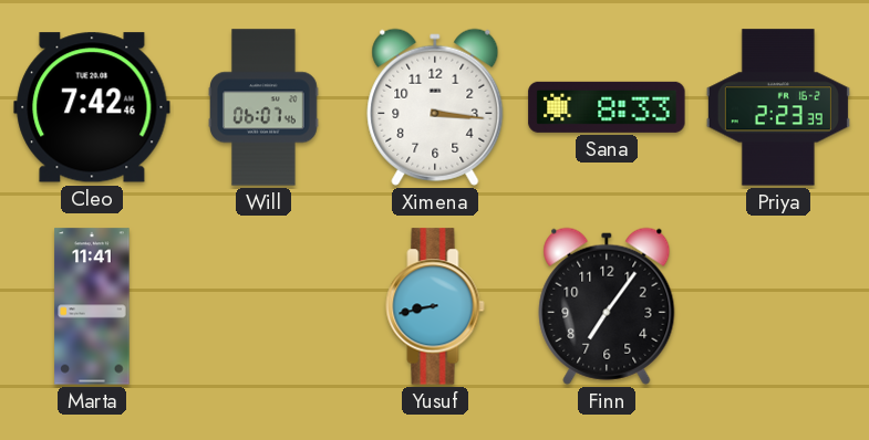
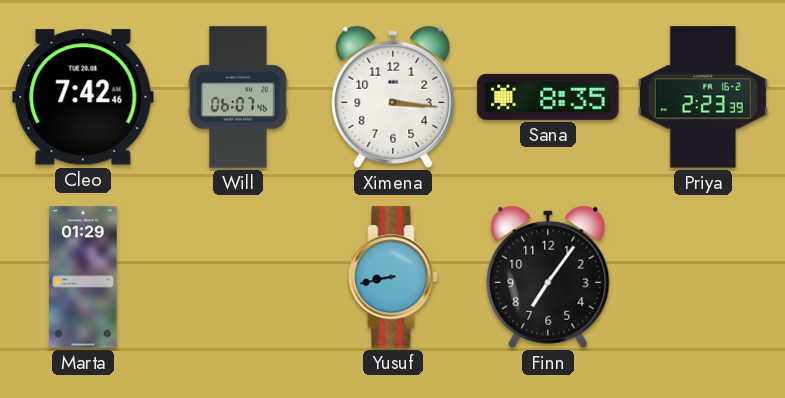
Sana: 8:33 -> 8:35 (548, 97)
Marta: 11:41 -> 01:29 (83, 277)
